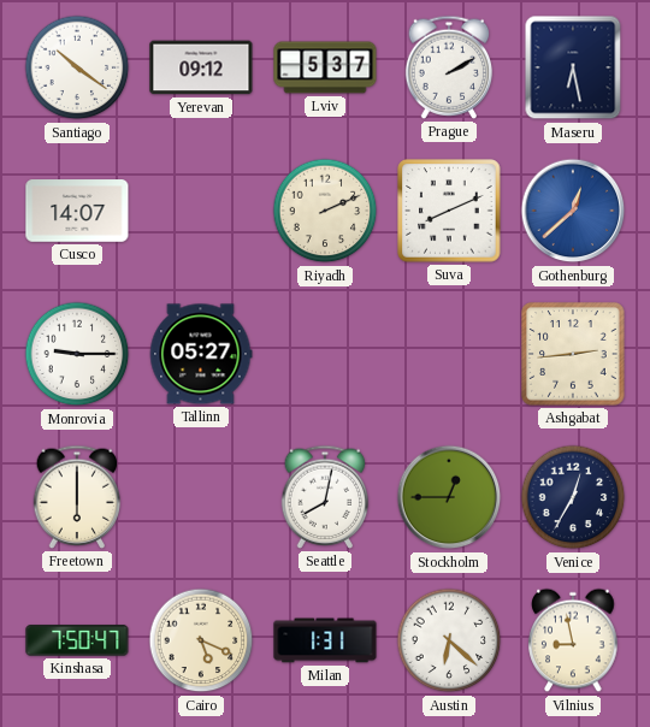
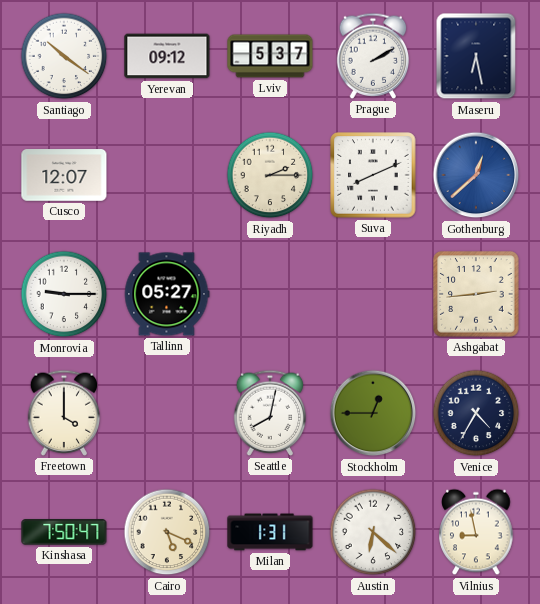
Cusco: 14:07 -> 12:07 (64, 175)
Riyadh: 2:11 -> 2:15 (270, 175)
Freetown: 6:00 -> 4:00 (64, 413)
Venice: 12:35 -> 4:35 (476, 413)
